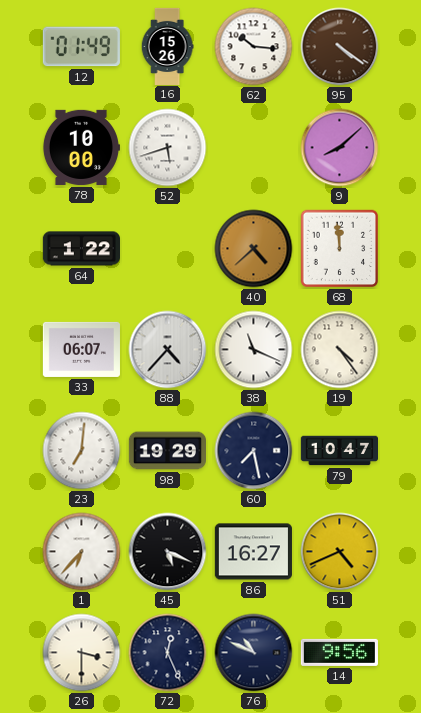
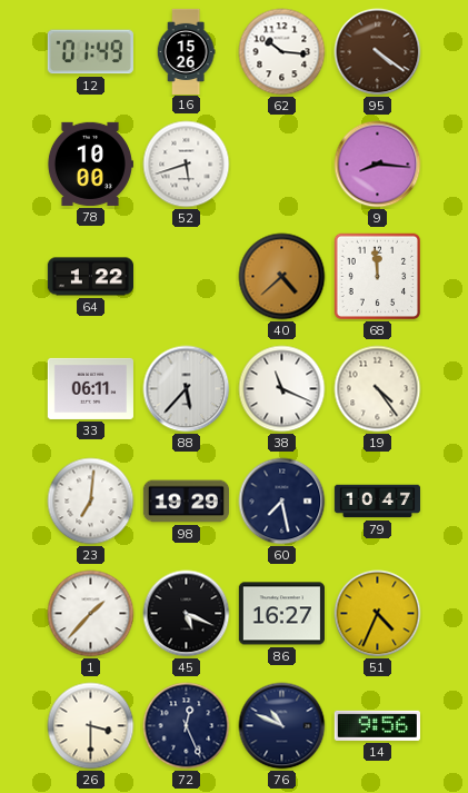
9: 8:08 -> 8:16 (378, 165)
33: 06:07 -> 06:11 (90, 388)
88: 4:37 -> 5:37 (187, 389)
1: 6:37 -> 1:37 (91, 614)
51: 4:41 -> 4:34 (378, 614)
